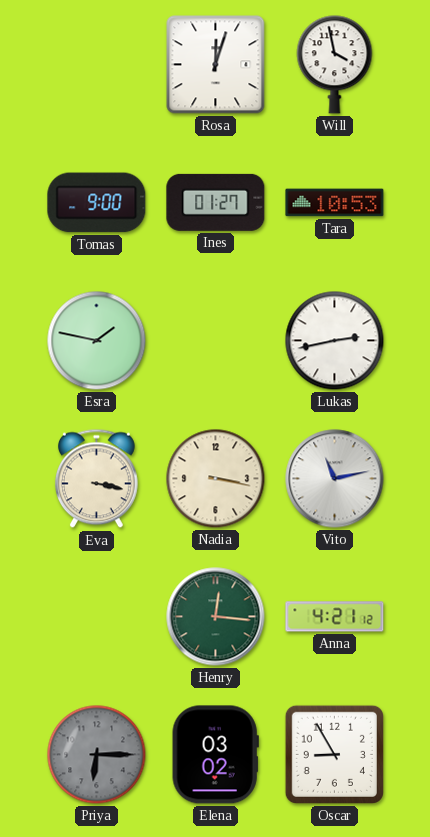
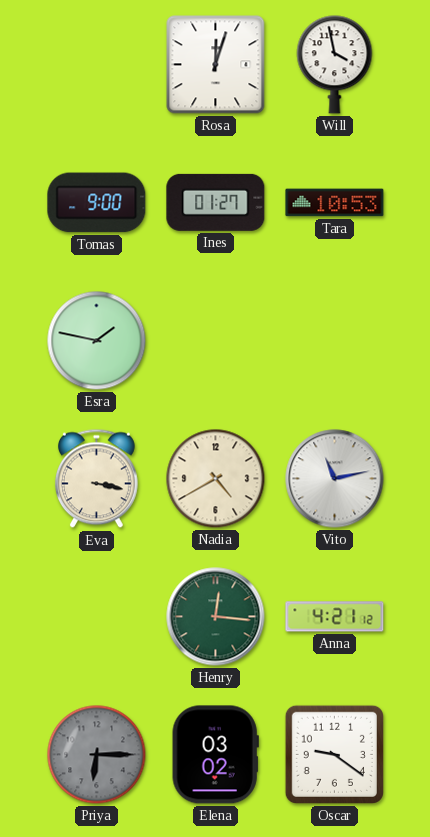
Lukas: 2:43 -> none (335, 341)
Nadia: 3:17 -> 4:40 (216, 479)
Oscar: 8:55 -> 9:21 (334, 754)
